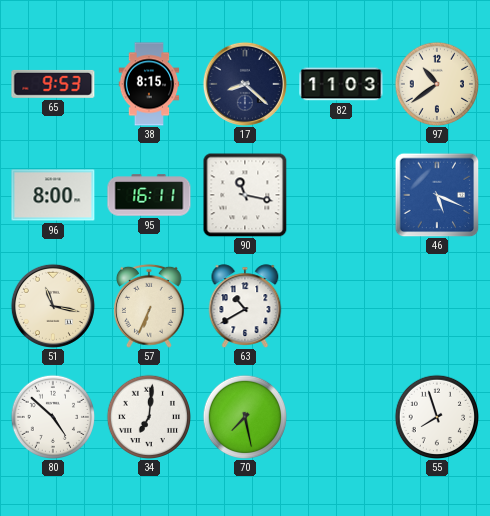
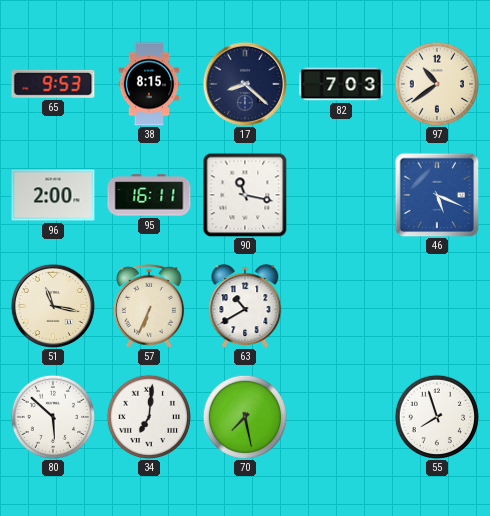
82: 11:03 -> 7:03 (341, 84)
96: 8:00 -> 2:00 (53, 195)
80: 4:52 -> 5:52 (52, 416)
